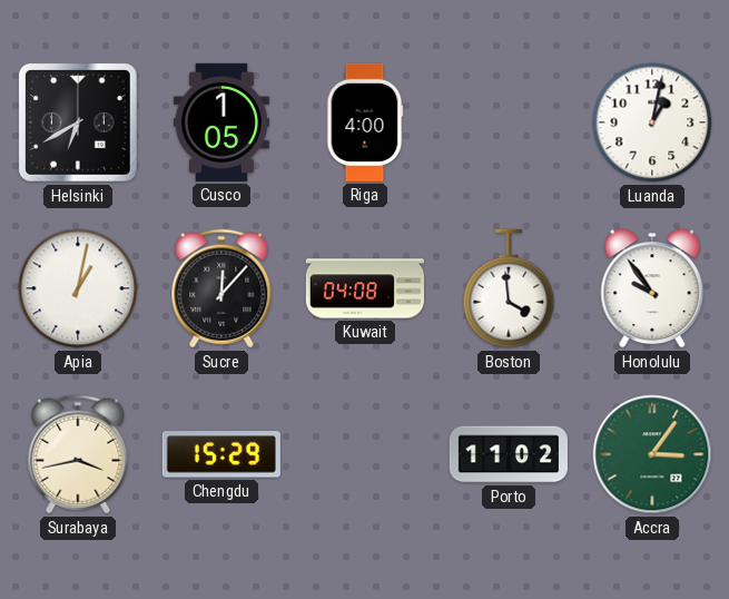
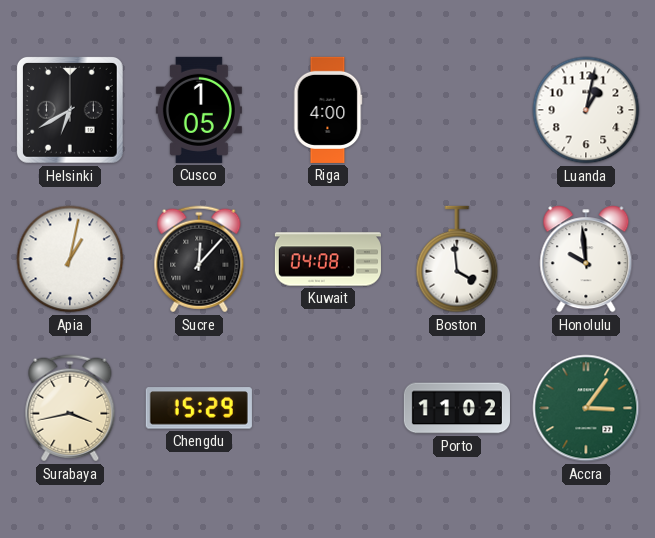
Honolulu: 9:54 -> 9:59 (586, 259)
